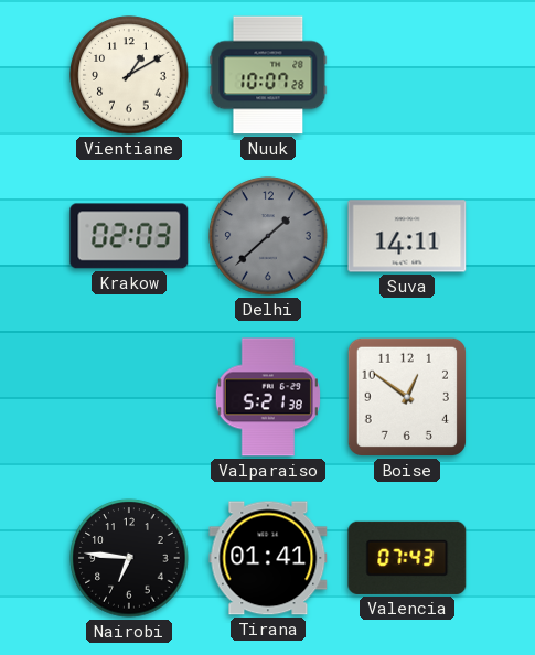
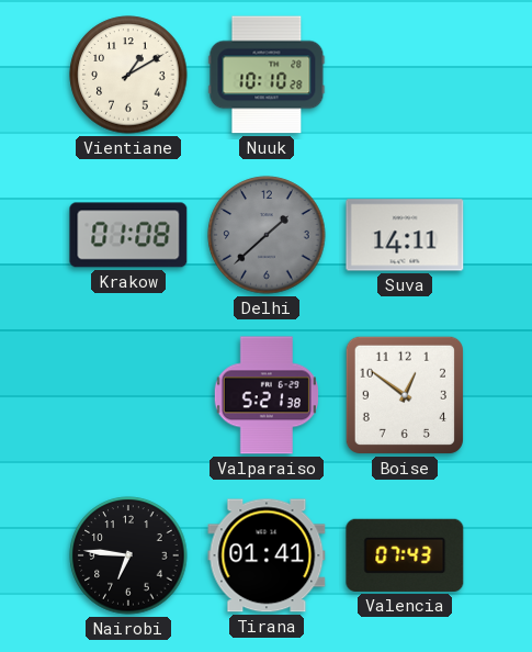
Nuuk: 10:07 -> 10:10 (267, 75)
Krakow: 02:03 -> 01:08 (128, 235)
